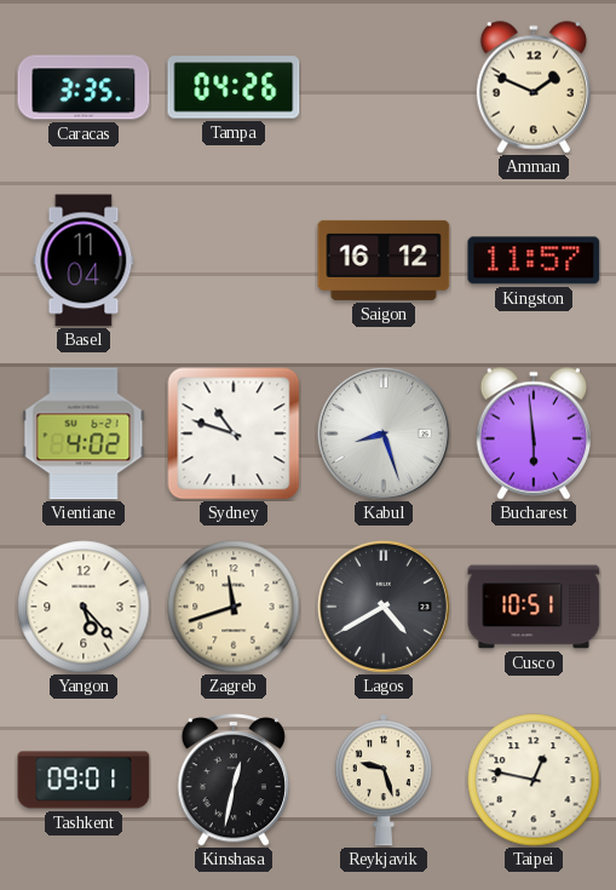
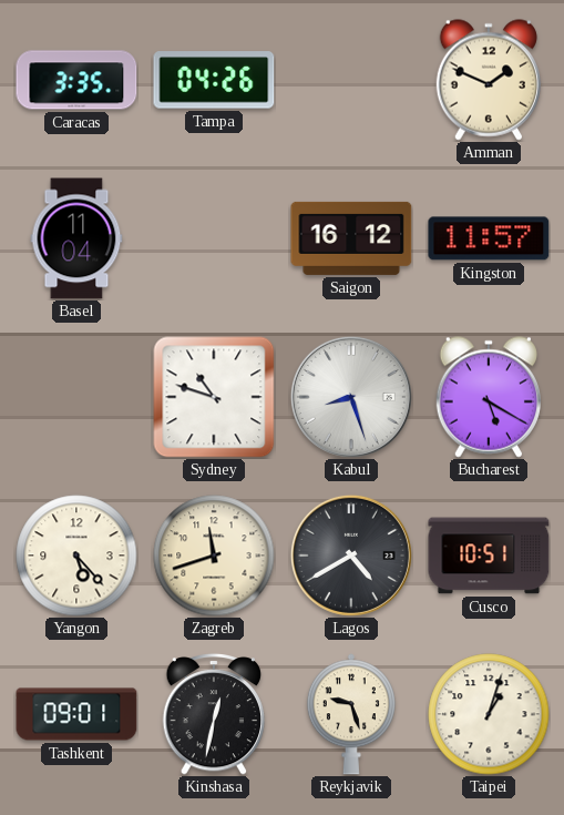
Vientiane: 4:02 -> none (84, 433)
Bucharest: 5:59 -> 5:20 (488, 397)
Taipei: 12:47 -> 1:03 (489, 714)
